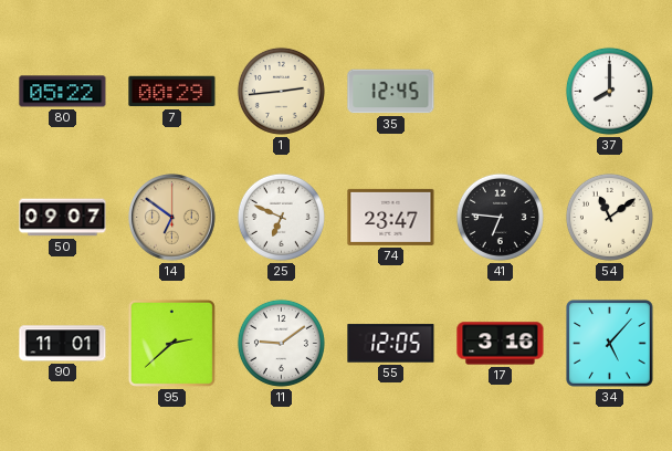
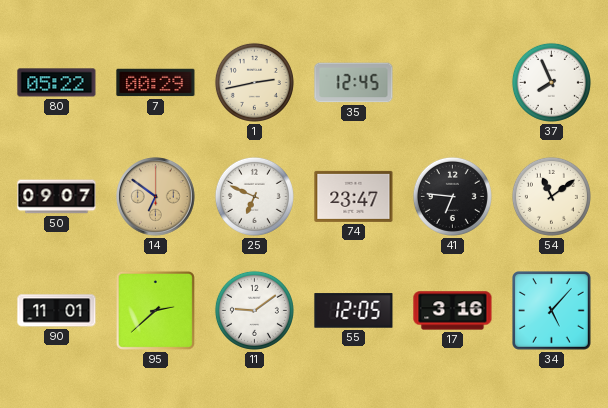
1: 2:44 -> 2:43 (254, 82)
37: 8:00 -> 7:56 (551, 82)
